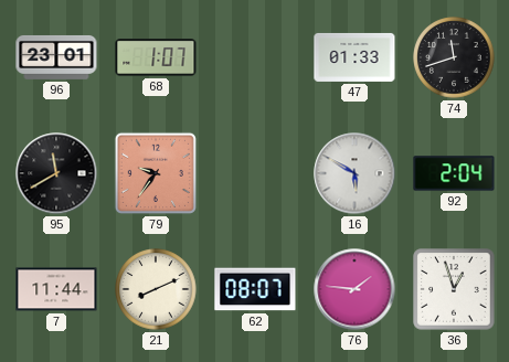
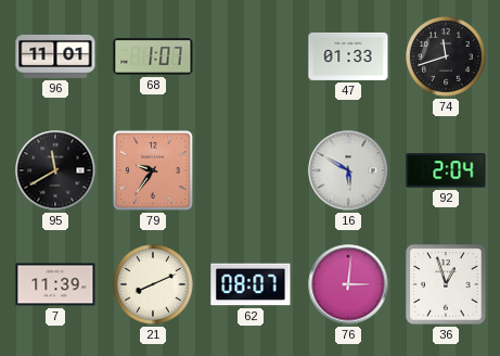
96: 23:01 -> 11:01 (55, 56)
7: 11:44 -> 11:39 (55, 284)
76: 1:46 -> 3:01 (348, 284)
